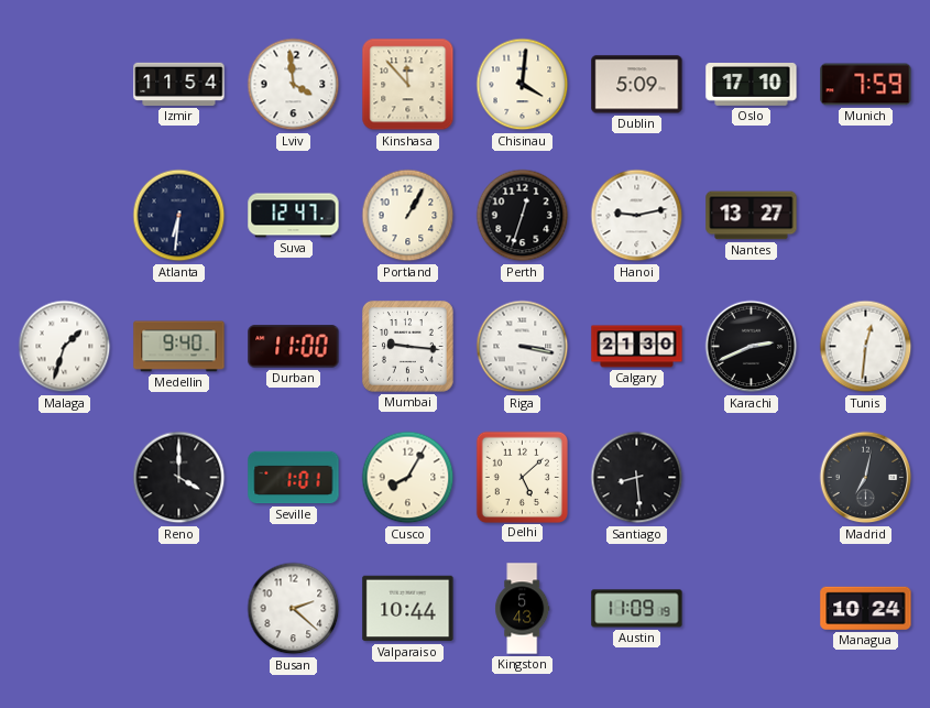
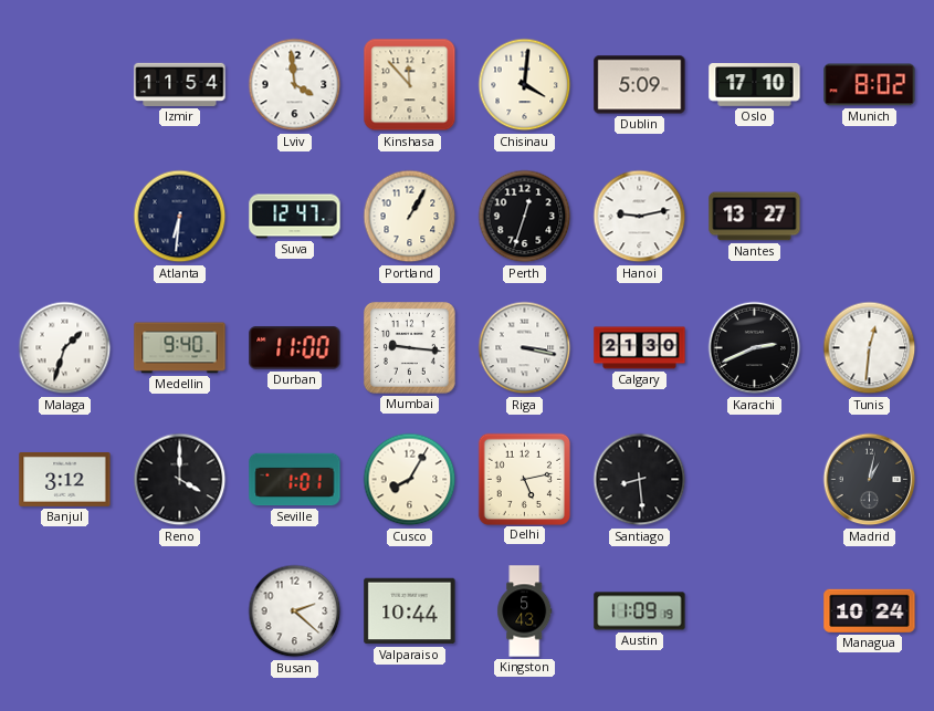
Munich: 7:59 -> 8:02 (870, 85)
Banjul: none -> 3:12 (65, 479)
Delhi: 5:08 -> 5:13 (524, 479)
Madrid: 7:02 -> 1:02 (870, 480)
